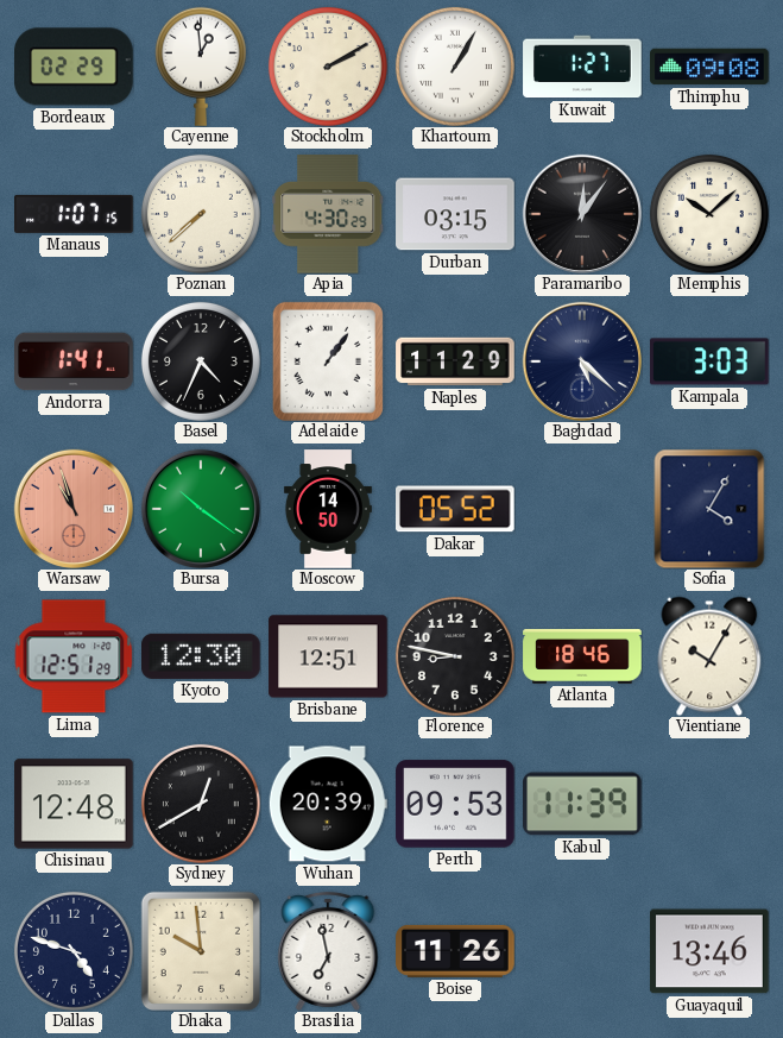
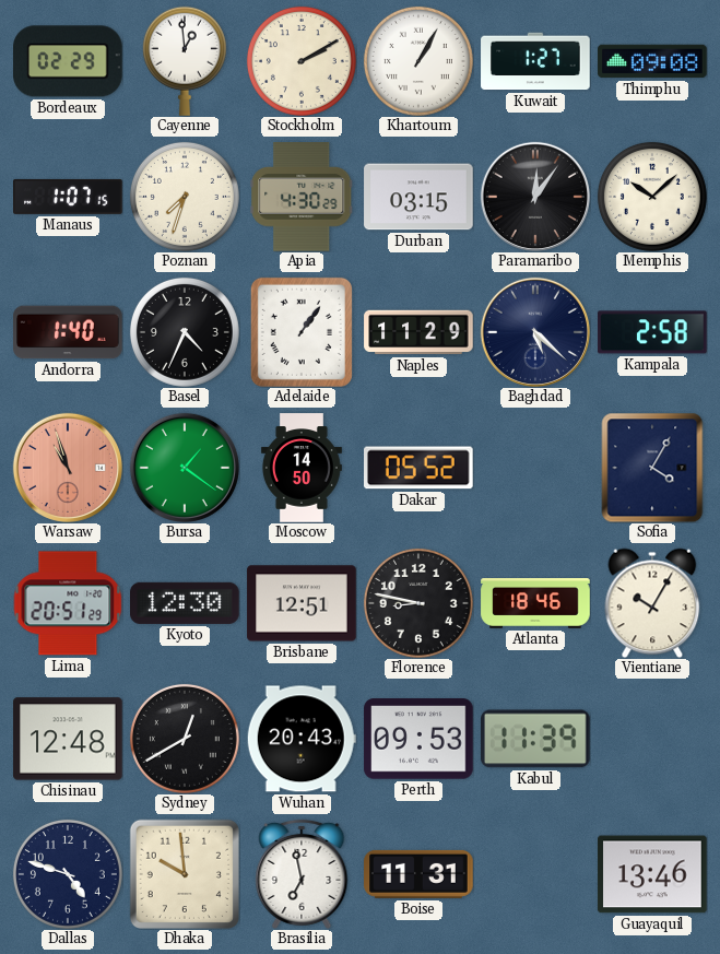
Poznan: 7:38 -> 7:33 (185, 197)
Andorra: 1:41 -> 1:40 (68, 332)
Kampala: 3:03 -> 2:58 (652, 332)
Bursa: 10:21 -> 1:21 (185, 468)
Lima: 12:51 -> 20:51 (68, 603)
Wuhan: 20:39 -> 20:43 (302, 739)
Boise: 11:26 -> 11:31 (418, 874)
